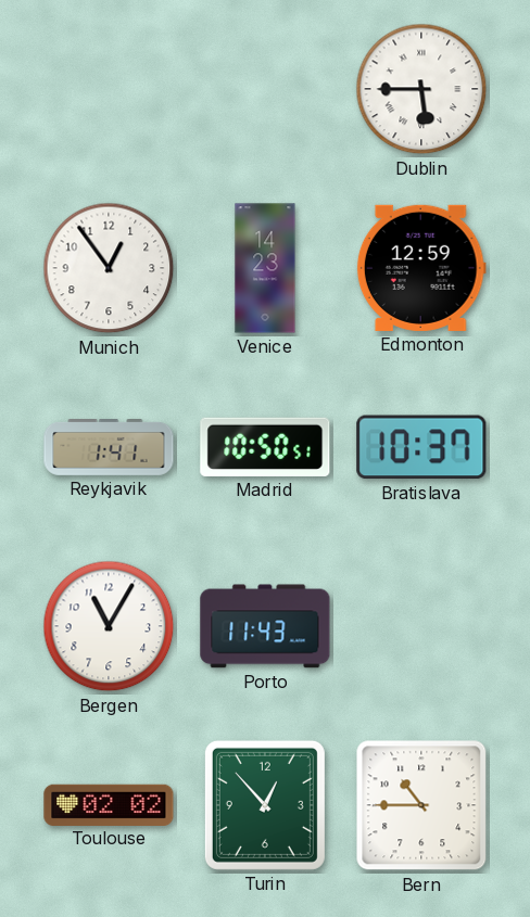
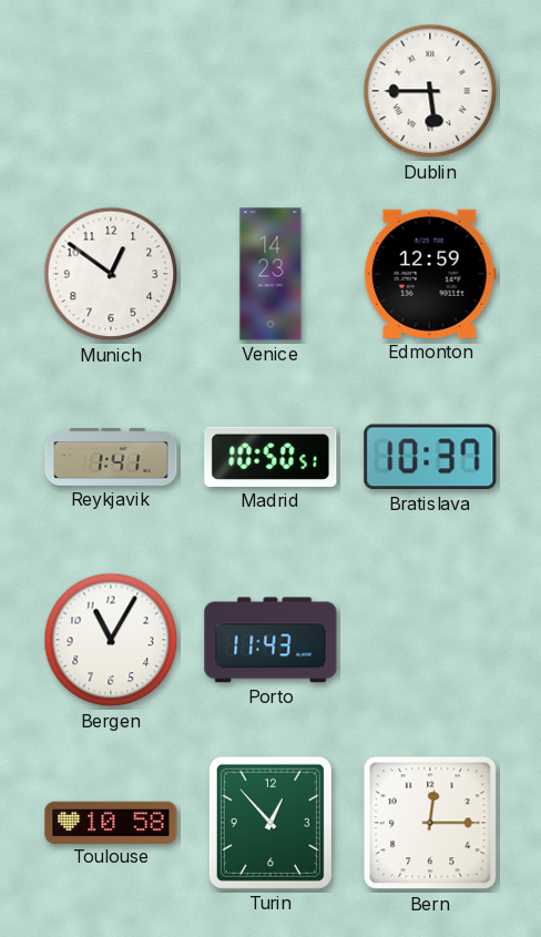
Munich: 12:54 -> 12:51 (111, 274)
Toulouse: 02:02 -> 10:58 (111, 822)
Bern: 10:45 -> 12:15 (430, 823)
